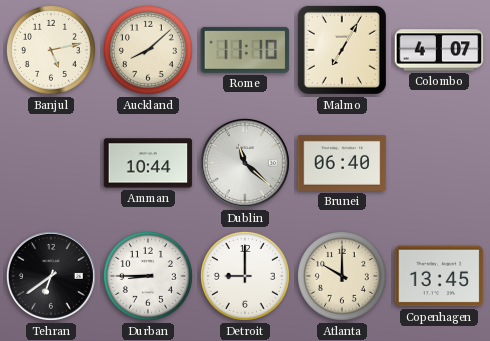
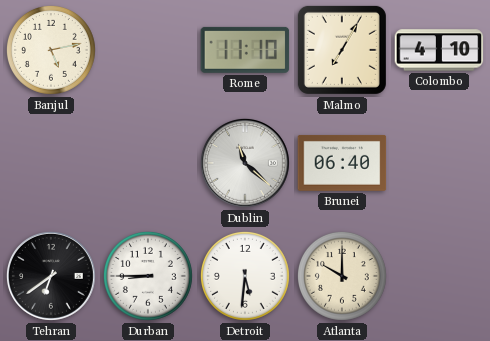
Auckland: 8:08 -> none (148, 50)
Colombo: 4:07 -> 4:10 (439, 50)
Amman: 10:44 -> none (148, 163)
Detroit: 9:00 -> 5:31 (245, 276)
Copenhagen: 13:45 -> none (439, 276)
